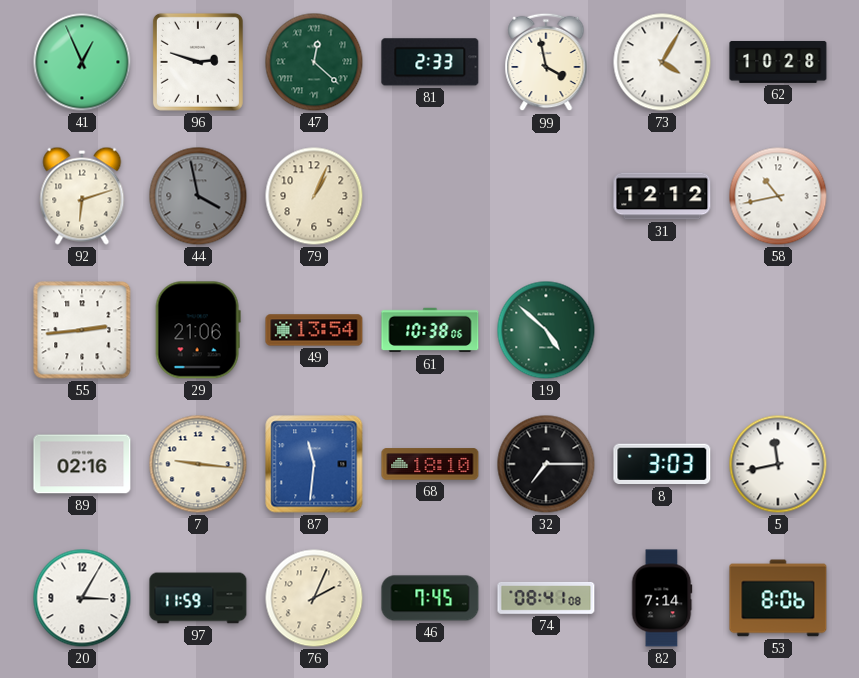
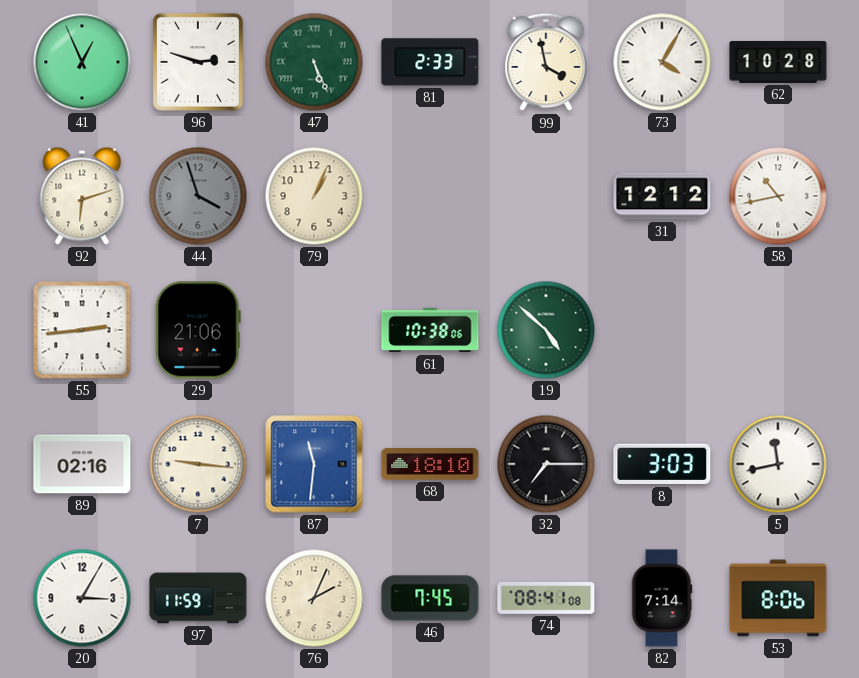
47: 12:22 -> 5:26 (314, 62)
44: 3:58 -> 3:57 (198, 196)
49: 13:54 -> none (314, 330)
